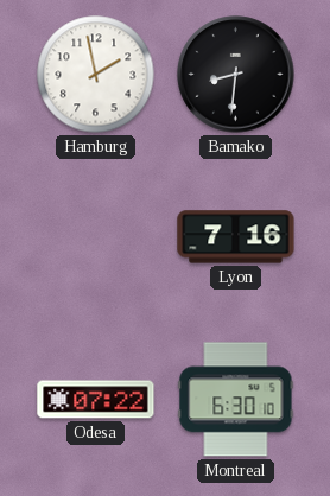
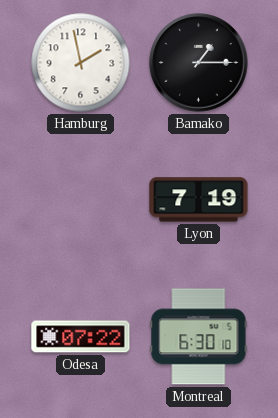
Bamako: 8:31 -> 1:15 (199, 63)
Lyon: 7:16 -> 7:19 (199, 200)
